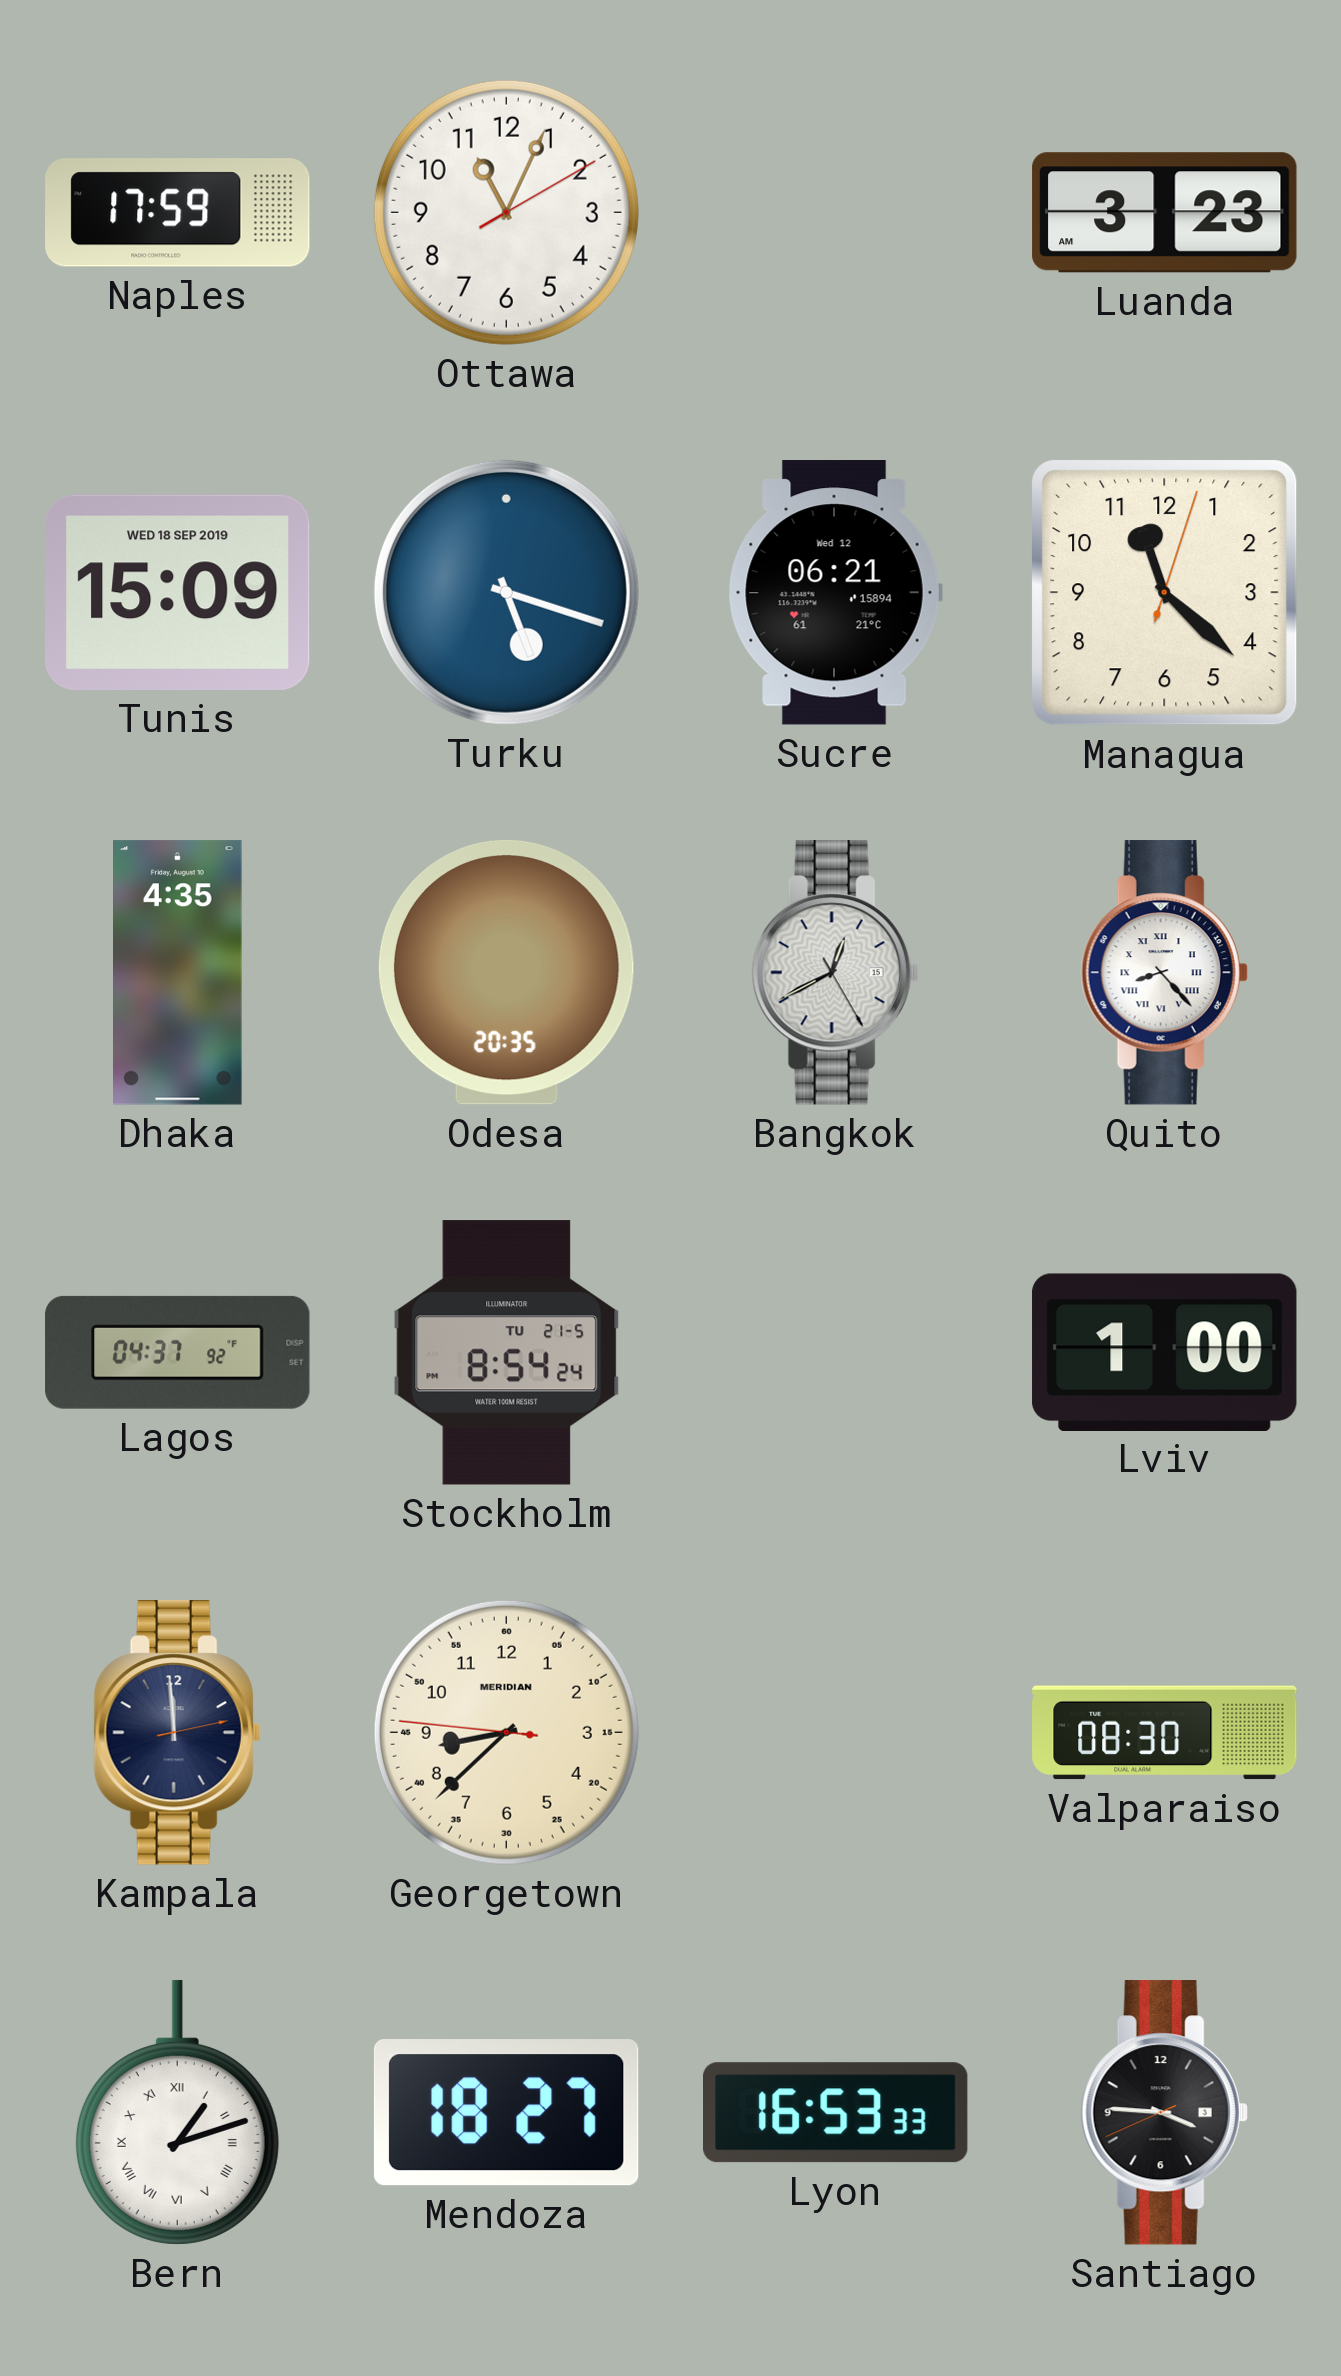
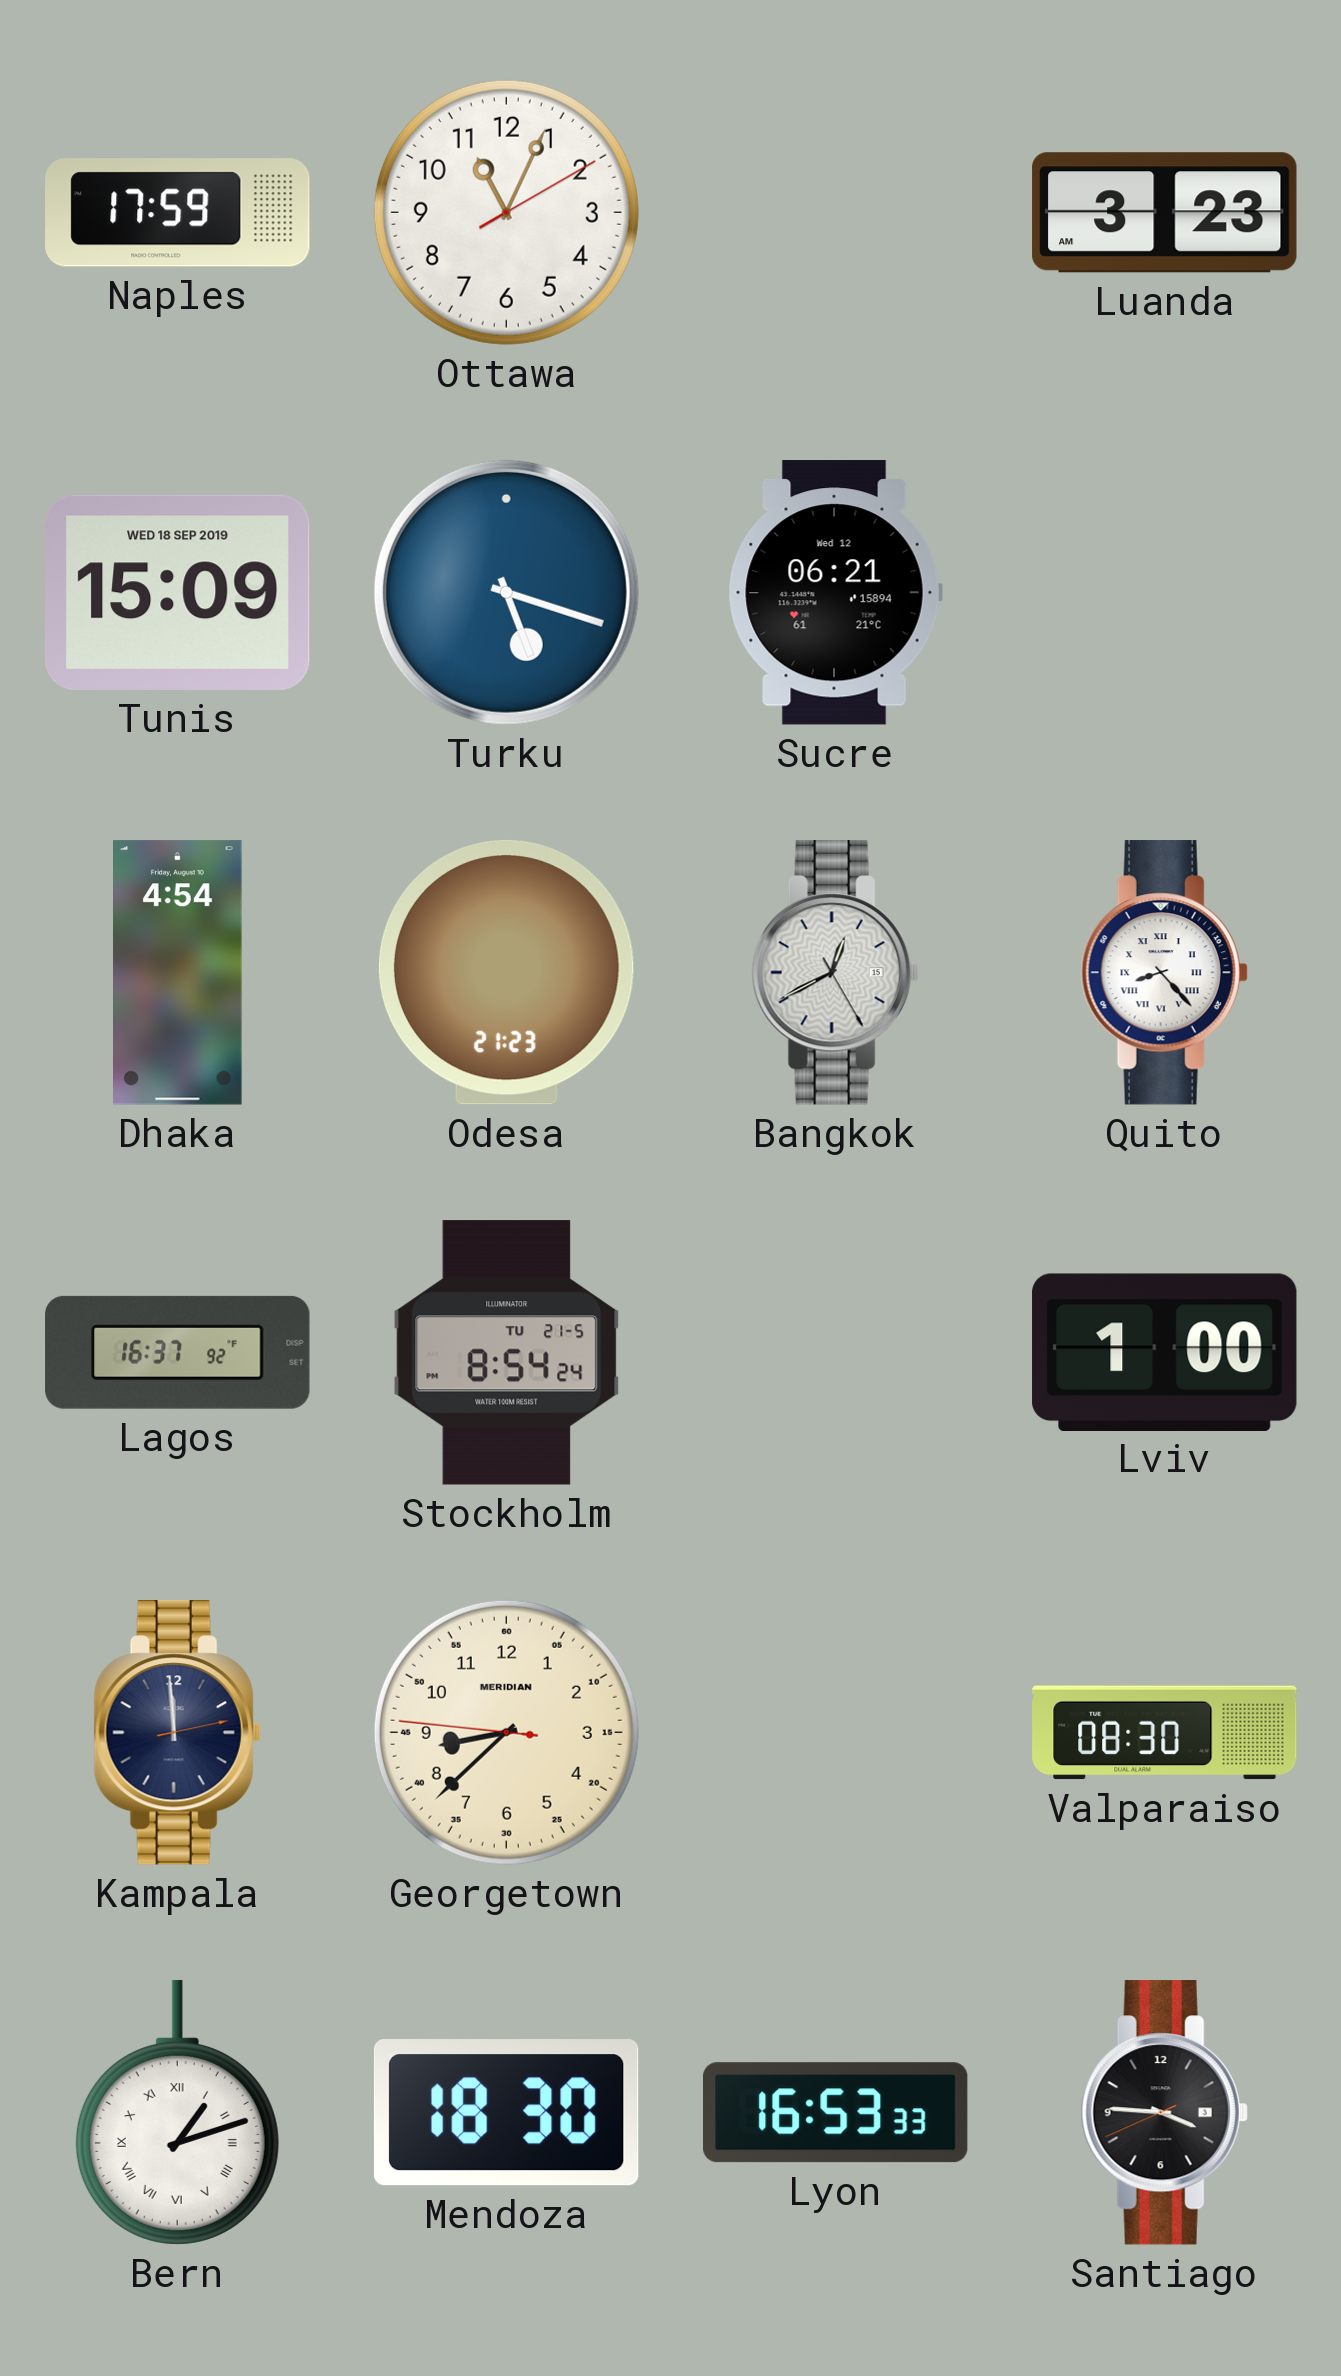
Managua: 11:22 -> none (1165, 593)
Dhaka: 4:35 -> 4:54 (178, 973)
Odesa: 20:35 -> 21:23 (506, 972)
Lagos: 04:37 -> 16:37 (178, 1352)
Mendoza: 18:27 -> 18:30 (506, 2113)
